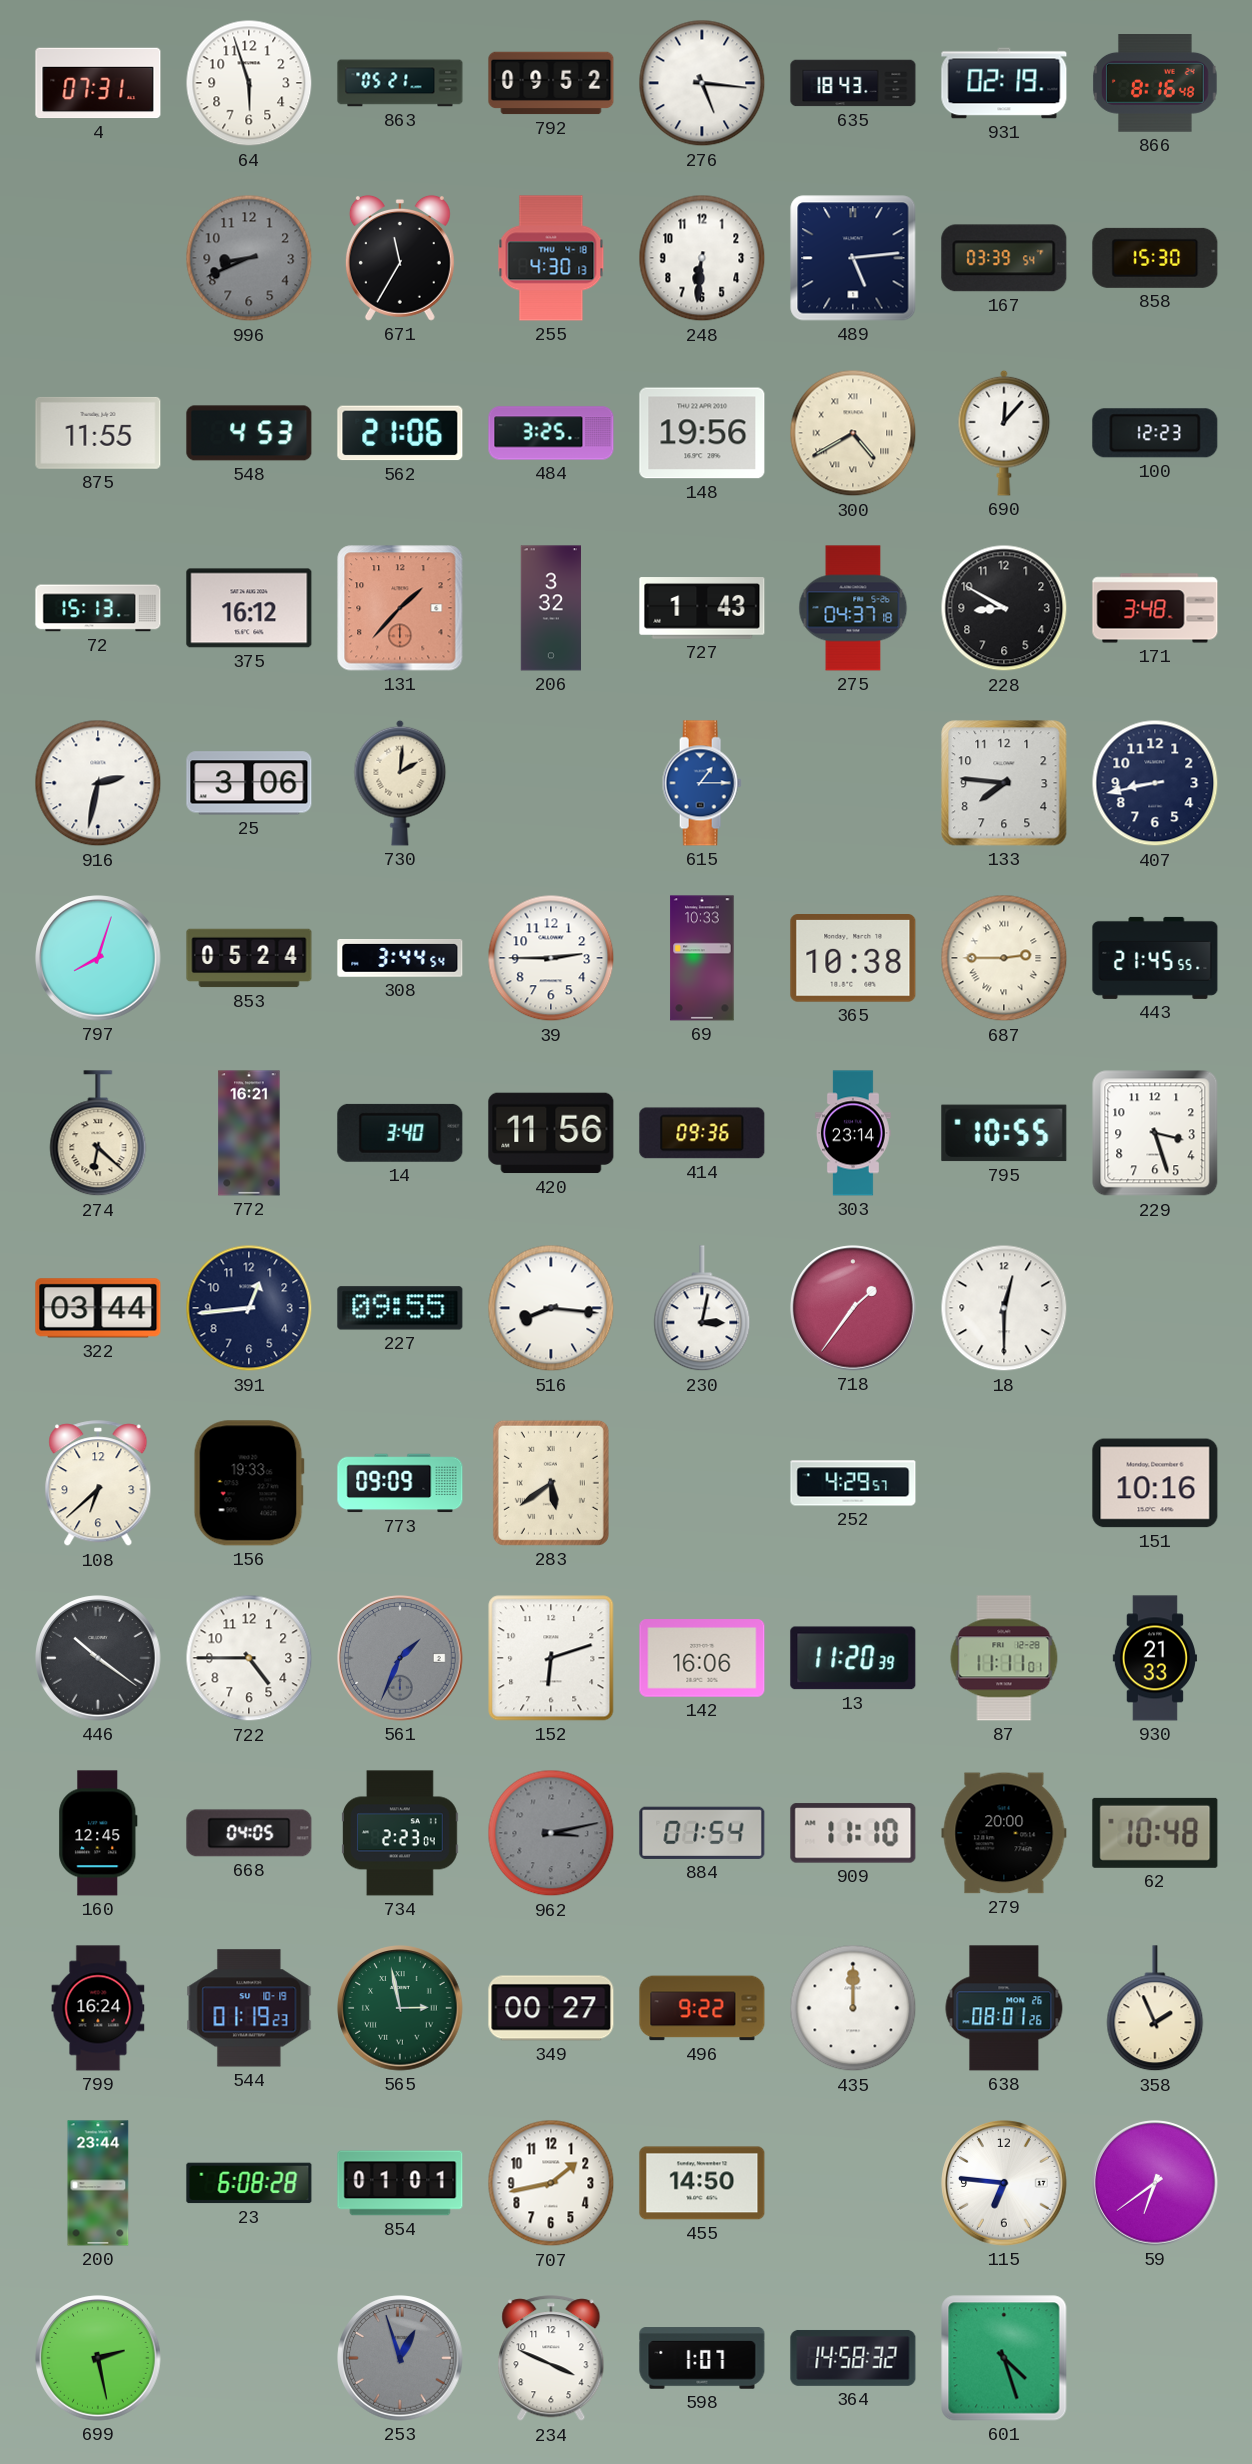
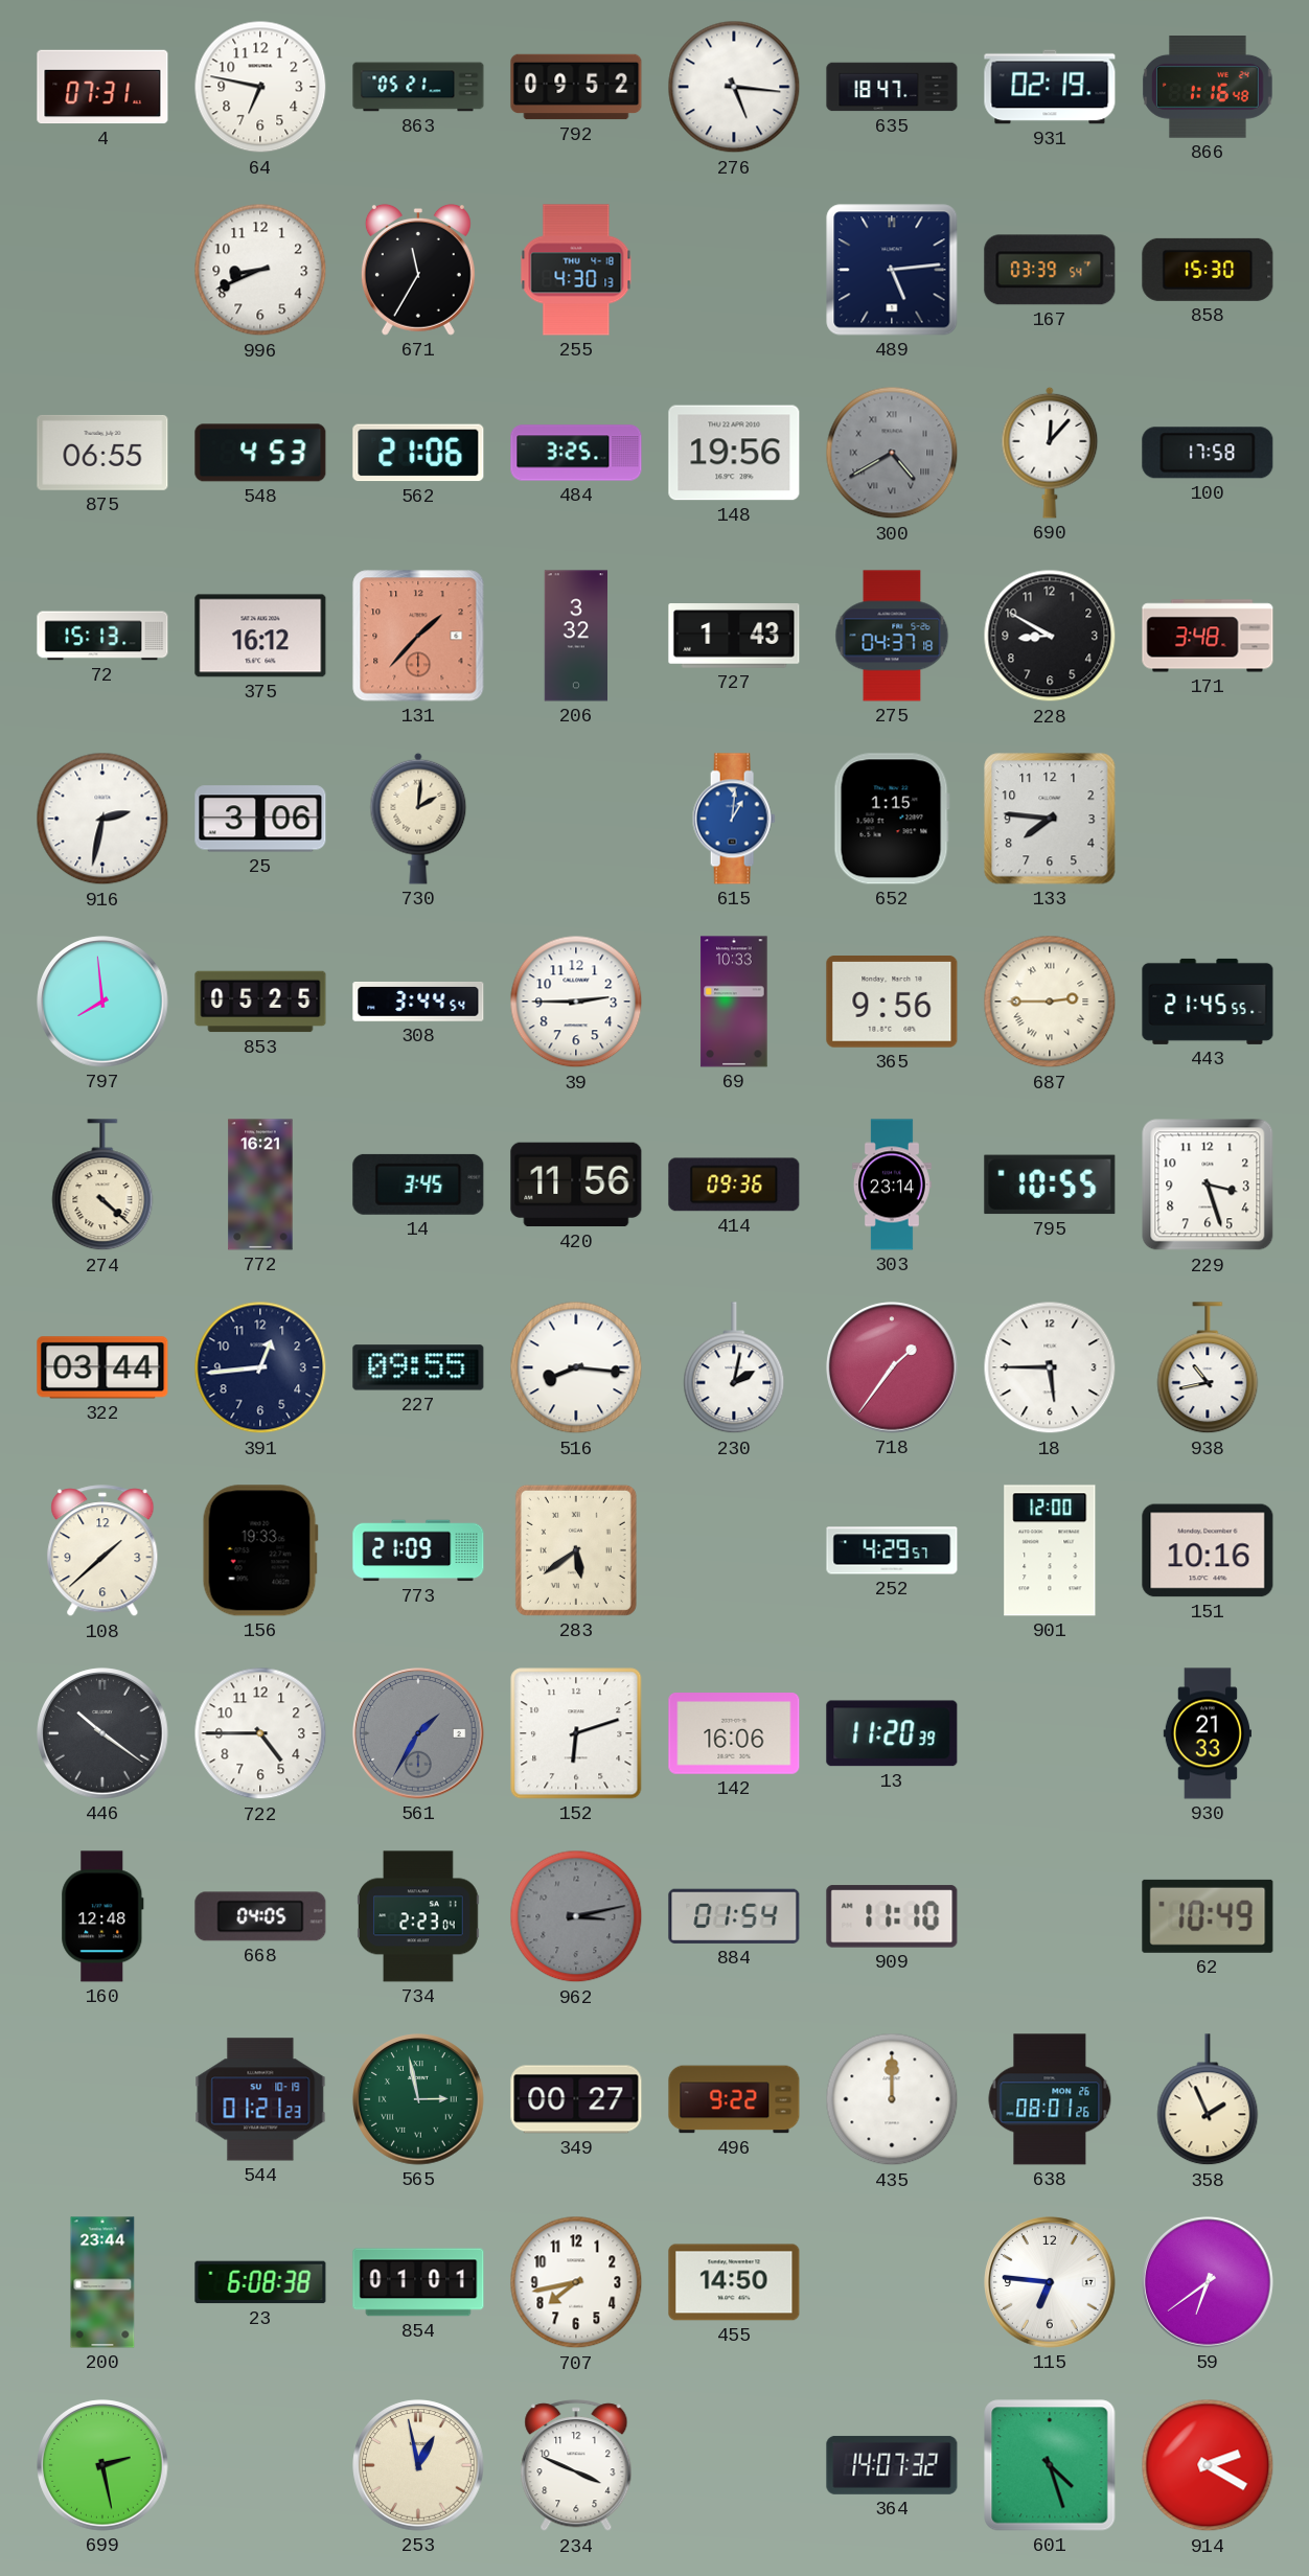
64: 5:57 -> 6:47 (260, 87)
635: 18:43 -> 18:47 (892, 87)
866: 8:16 -> 1:16 (1209, 88)
996 dial: grey -> white (260, 270)
248: 6:31 -> none (702, 258)
875: 11:55 -> 06:55 (102, 453)
300 dial: cream -> grey (892, 453)
100: 12:23 -> 17:58 (1208, 453)
615: 1:15 -> 1:01 (734, 819)
652: none -> 1:15 (892, 819)
407: 8:43 -> none (1155, 783)
797: 8:03 -> 7:59 (102, 1002)
853: 05:24 -> 05:25 (260, 1002)
365: 10:38 -> 9:56 (892, 1003)
274: 6:22 -> 4:22 (102, 1186)
14: 3:40 -> 3:45 (418, 1184)
230: 3:02 -> 2:02 (734, 1368)
18: 12:30 -> 5:45 (1050, 1367)
938: none -> 10:43 (1208, 1368)
108: 6:38 -> 1:38 (102, 1551)
773: 09:09 -> 21:09 (418, 1550)
901: none -> 12:00 (1050, 1550)
561: 1:34 -> 1:35 (418, 1733)
87: 11:11 -> none (1004, 1658)
160: 12:45 -> 12:48 (102, 1916)
279: 20:00 -> none (1004, 1833)
62: 10:48 -> 10:49 (1208, 1916)
799: 16:24 -> none (98, 2008)
544: 01:19 -> 01:21 (260, 2099)
23: 6:08:28 -> 6:08:38 (260, 2282)
707: 1:43 -> 7:43 (576, 2282)
253: 12:57 -> 12:58 (418, 2465)
253 dial: grey -> cream (418, 2465)
598: 1:07 -> none (702, 2358)
364: 14:58 -> 14:07 (892, 2465)
914: none -> 2:20 (1208, 2465)
